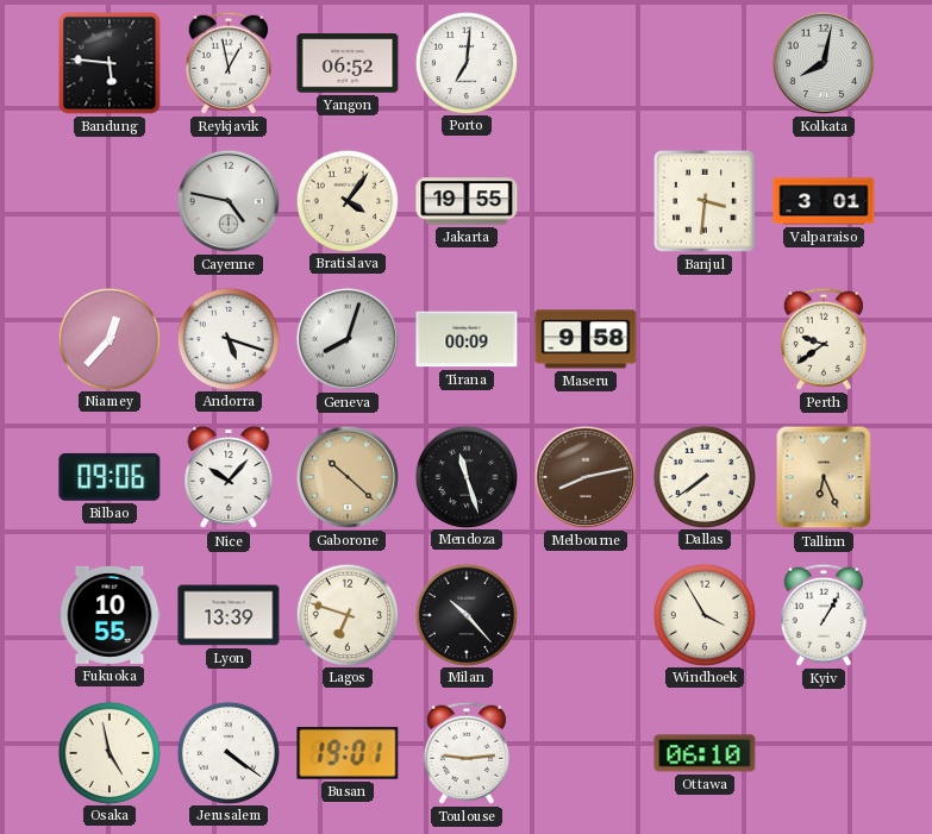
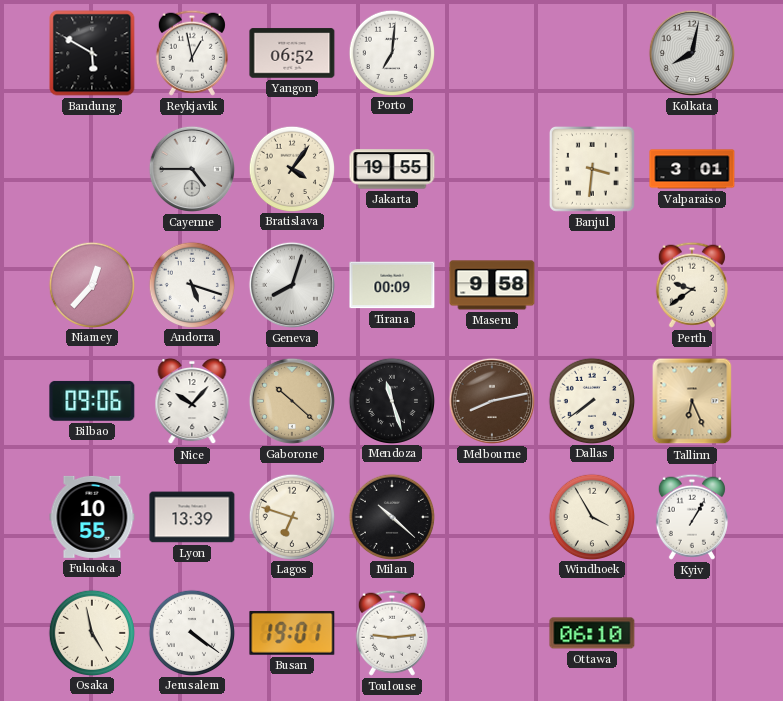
Bandung: 5:46 -> 5:50 (92, 53)
Cayenne: 4:47 -> 4:45 (192, 169)
Milan: 10:23 -> 10:22 (391, 516)
